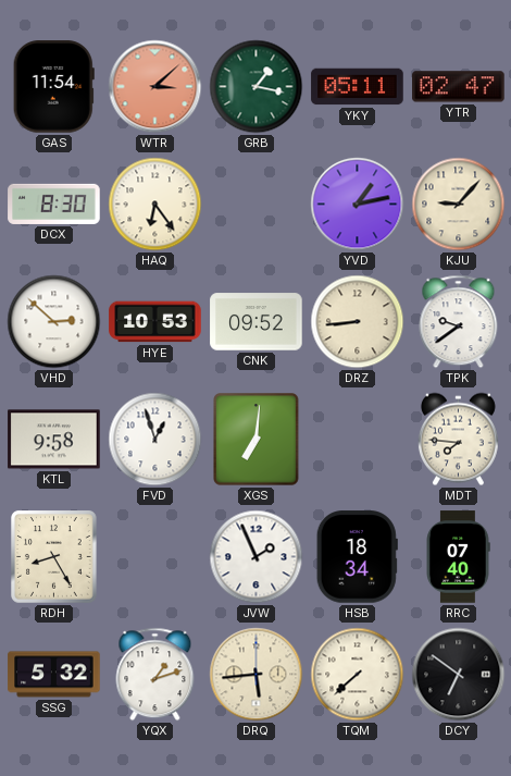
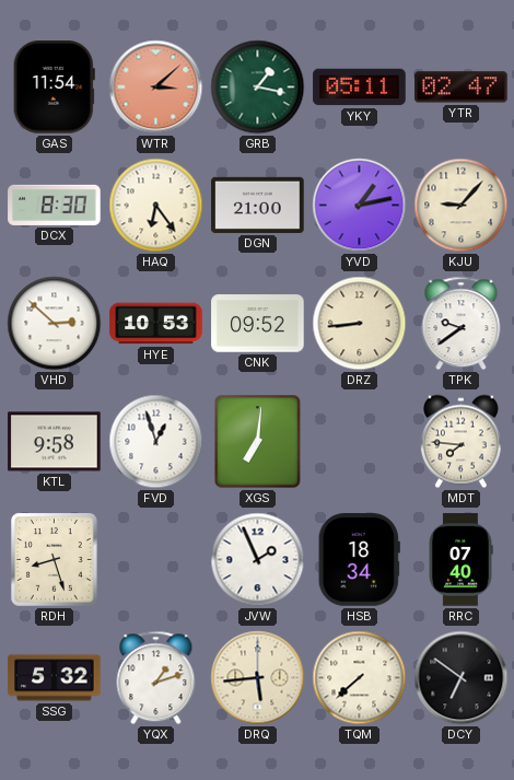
DGN: none -> 21:00 (258, 205)
RDH: 8:25 -> 8:27 (55, 560)
